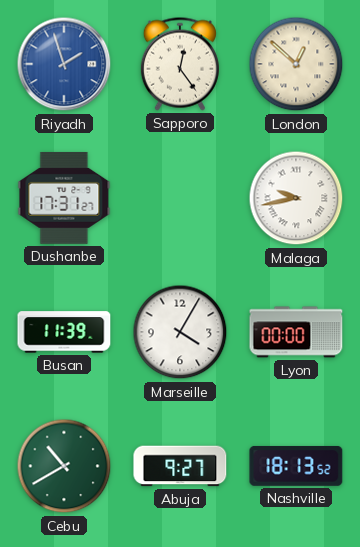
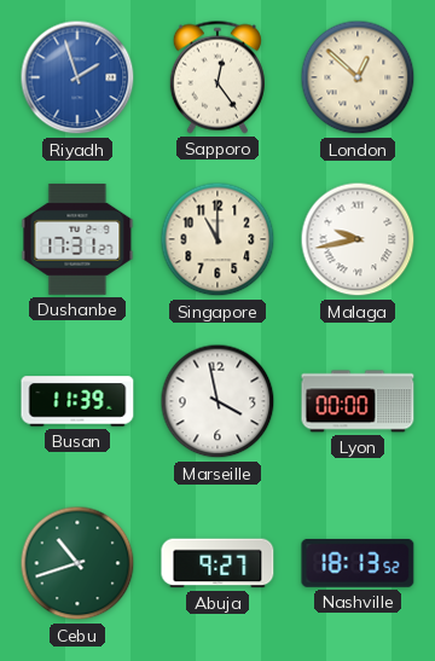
Singapore: none -> 11:00 (217, 239)
Marseille: 4:05 -> 3:58 (217, 401)
Cebu: 10:40 -> 10:42 (77, 563)
